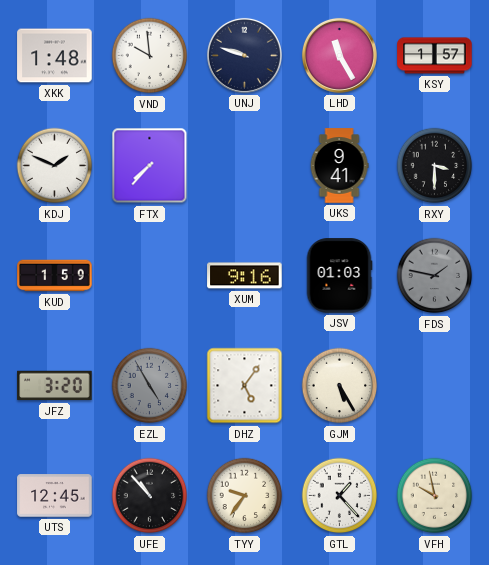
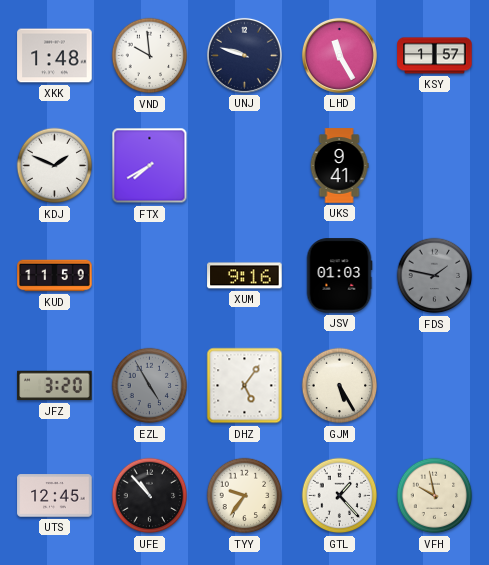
FTX: 7:37 -> 7:40 (150, 166)
RXY: 3:30 -> none (435, 166)
KUD: 1:59 -> 11:59 (55, 276)
